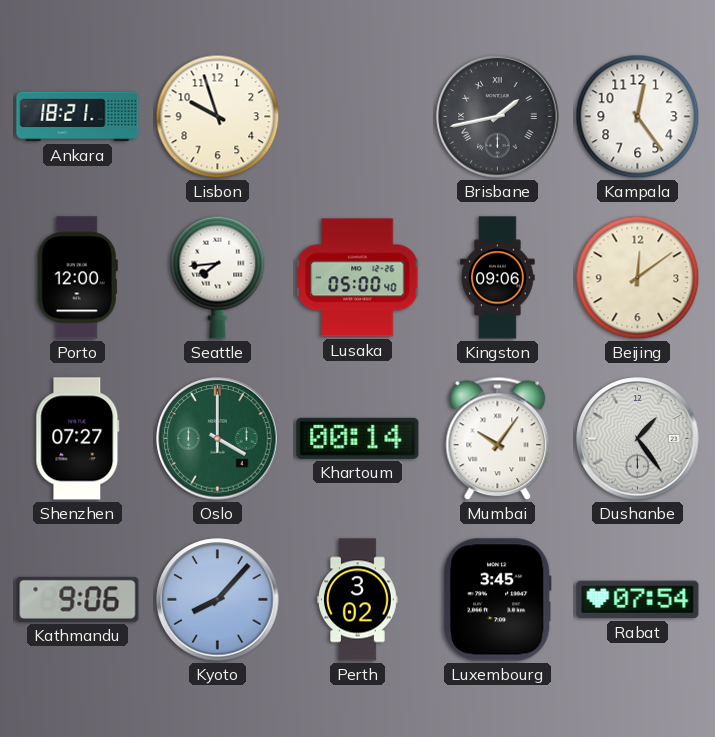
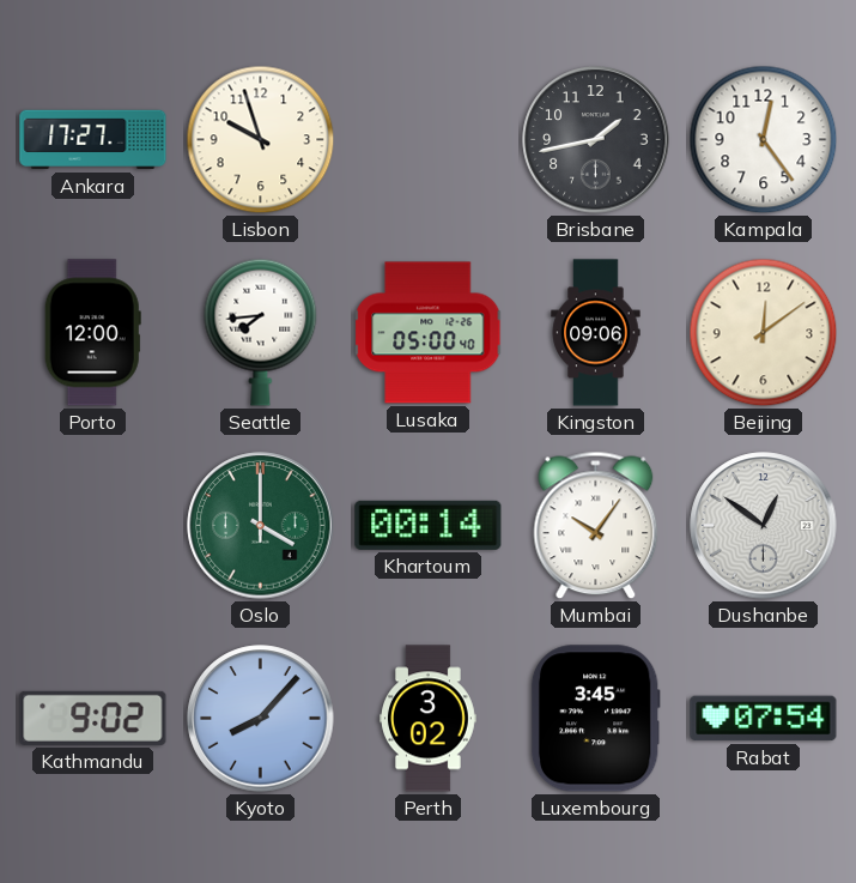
Ankara: 18:21 -> 17:27 (93, 140)
Brisbane numerals: Roman -> Arabic (596, 140)
Shenzhen: 07:27 -> none (78, 439)
Dushanbe: 1:24 -> 12:51 (764, 526)
Kathmandu: 9:06 -> 9:02 (93, 718)
